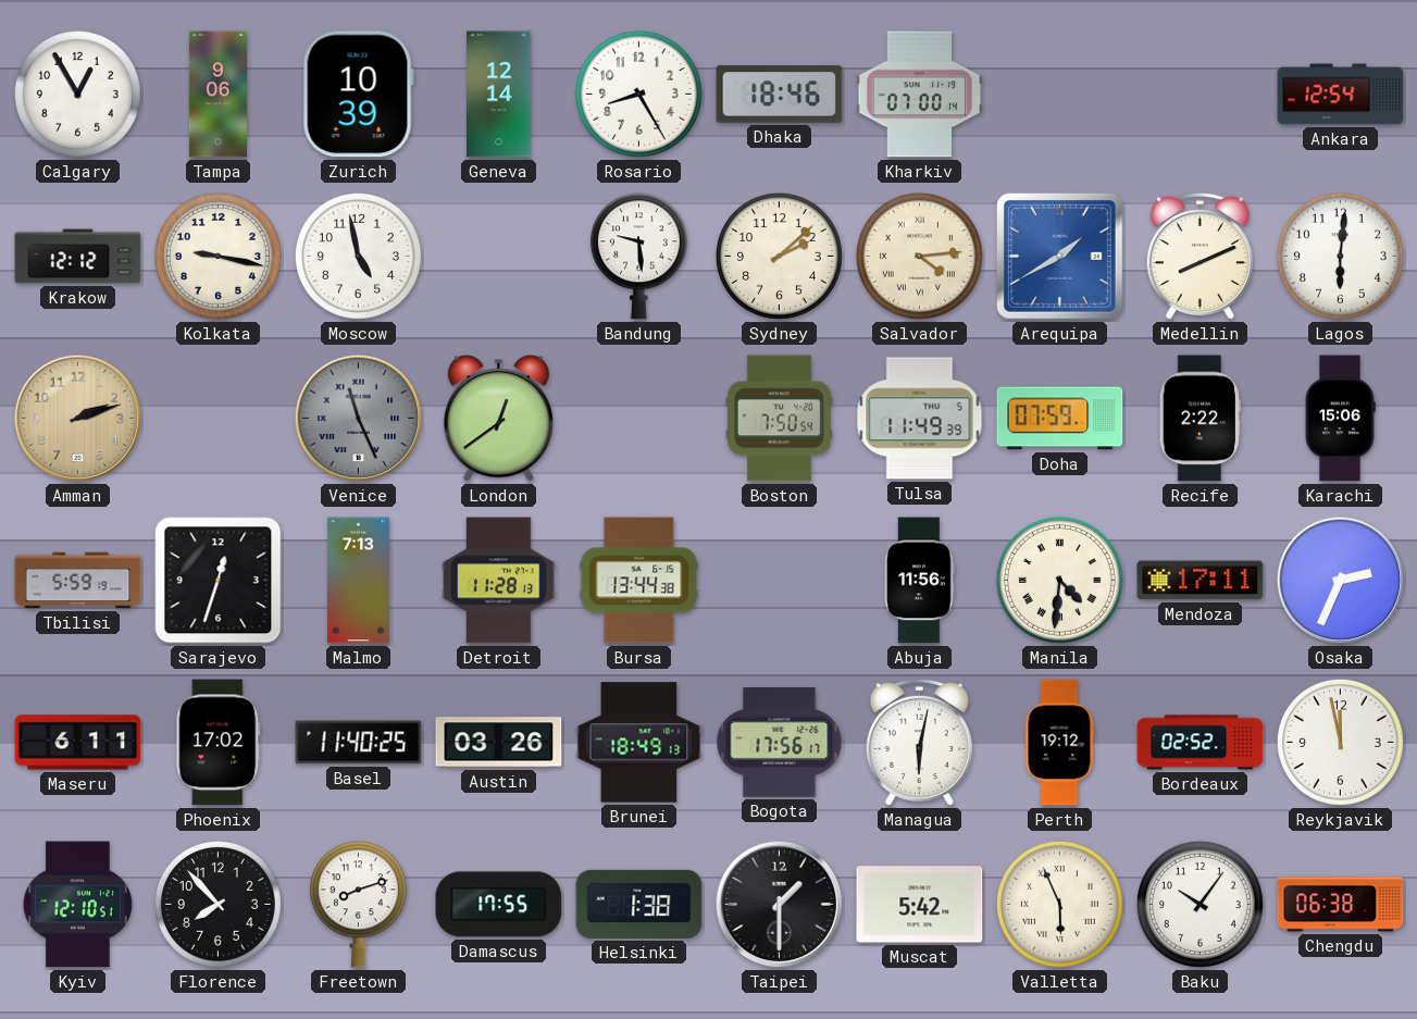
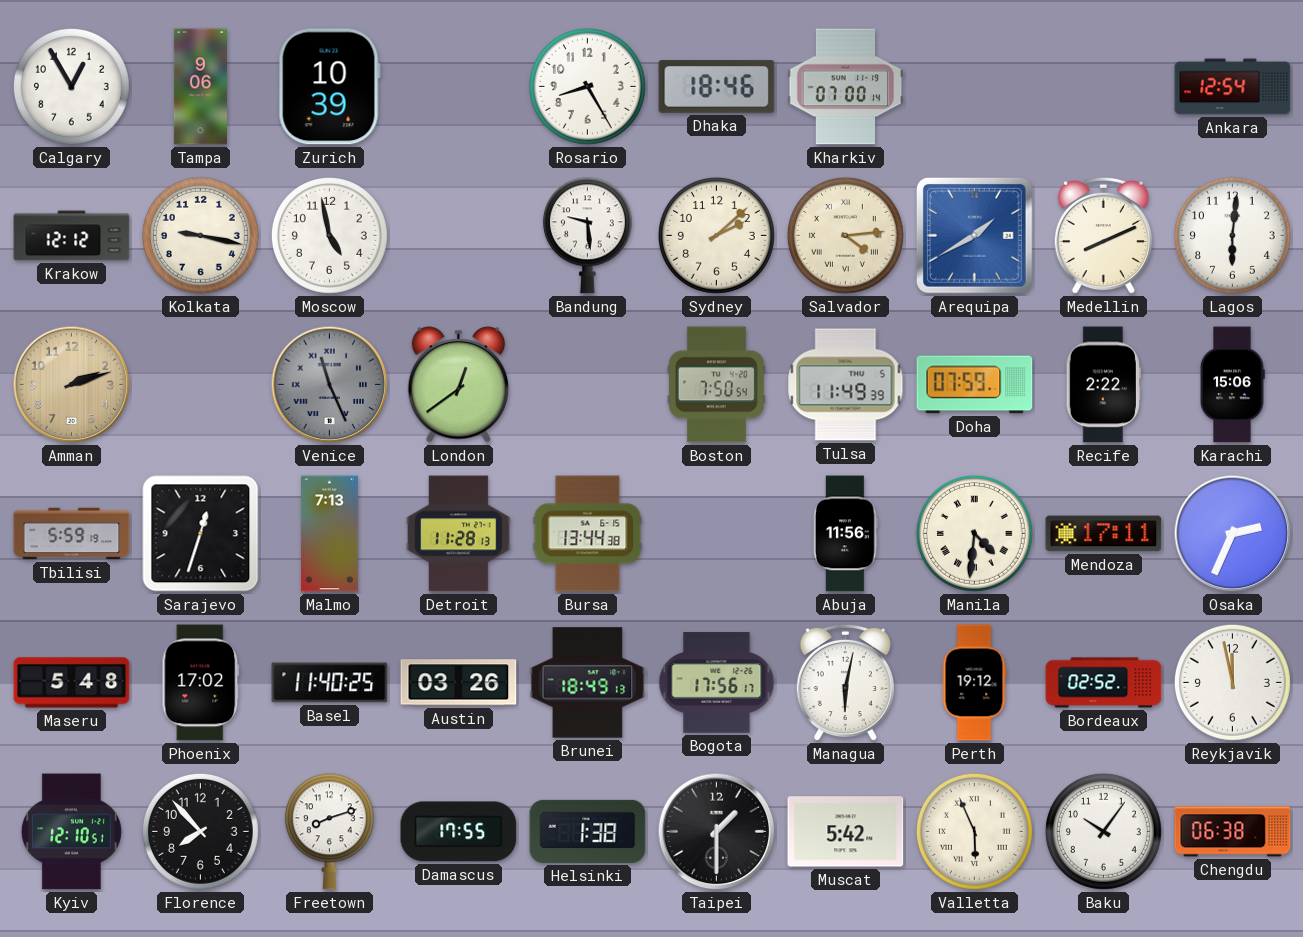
Geneva: 12:14 -> none (499, 95)
Maseru: 6:11 -> 5:48 (72, 683)
